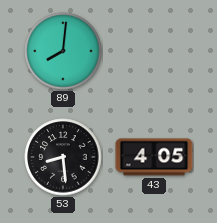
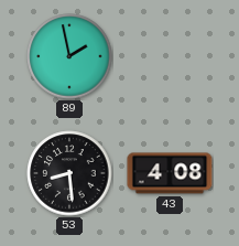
89: 8:01 -> 1:58 (69, 56)
43: 4:05 -> 4:08 (170, 173)
